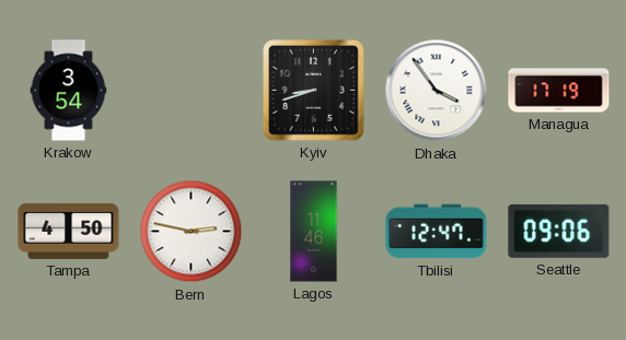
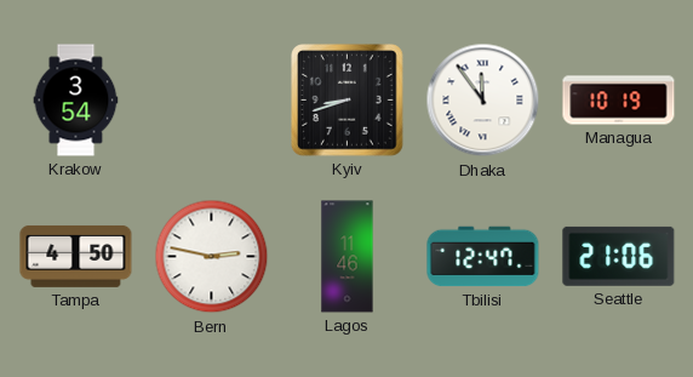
Dhaka: 3:54 -> 11:54 (483, 101)
Managua: 17:19 -> 10:19 (619, 101)
Seattle: 09:06 -> 21:06 (619, 256)
